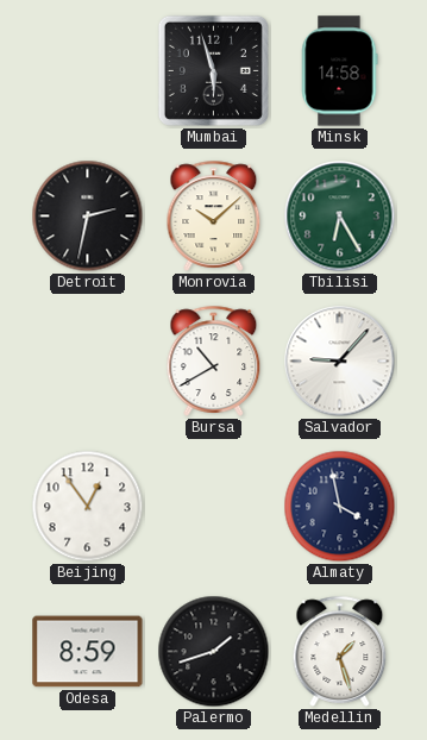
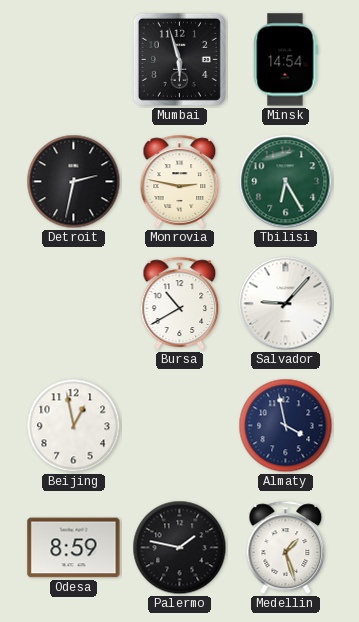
Minsk: 14:58 -> 14:54 (285, 60)
Monrovia: 10:08 -> 2:47 (180, 181)
Beijing: 12:54 -> 12:58 (74, 426)
Palermo: 1:42 -> 1:47 (180, 548)
